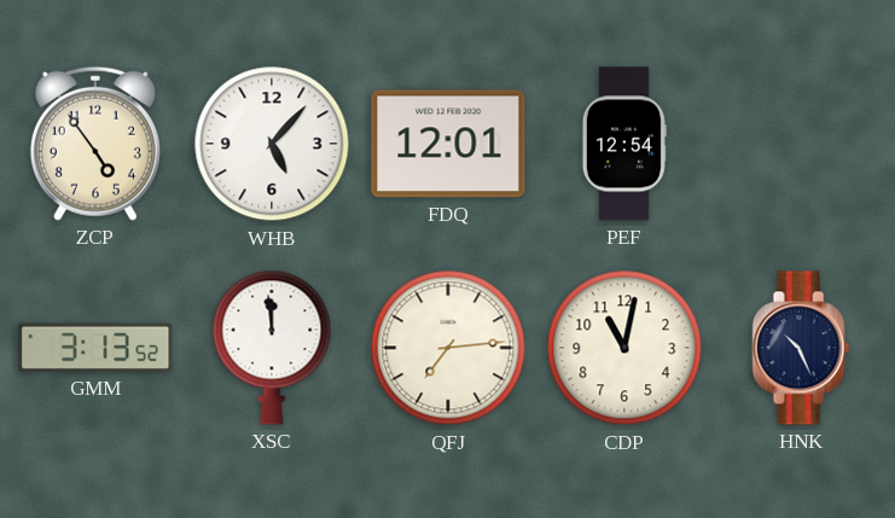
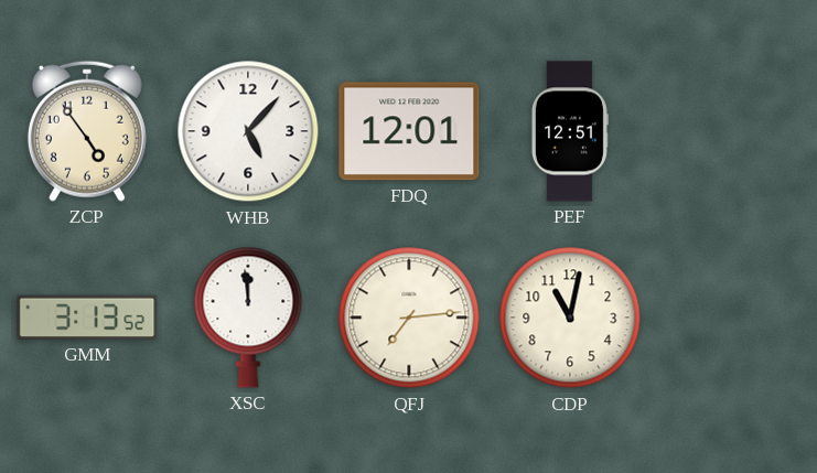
PEF: 12:54 -> 12:51 (570, 131)
HNK: 10:26 -> none (801, 348)
